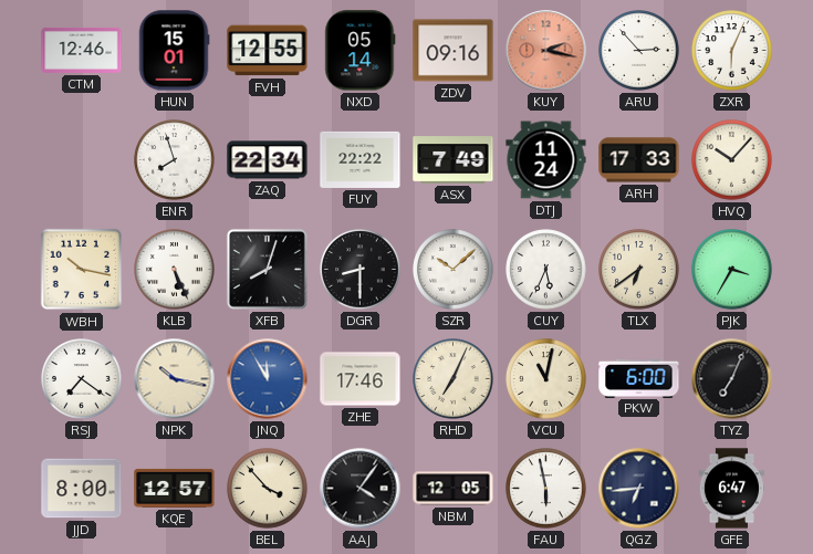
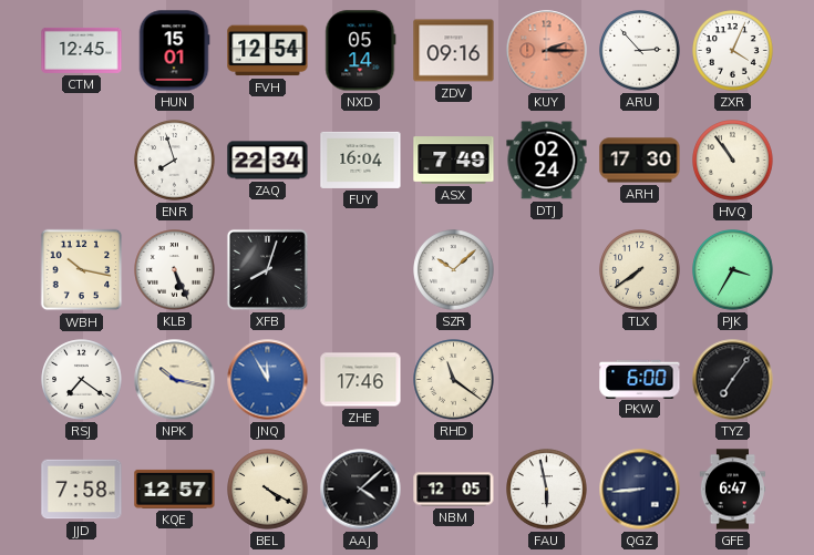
CTM: 12:46 -> 12:45 (82, 50)
FVH: 12:55 -> 12:54 (268, 51)
KUY: 2:17 -> 2:15 (547, 51)
ZXR: 6:04 -> 4:04 (733, 51)
FUY: 22:22 -> 16:04 (361, 160)
DTJ: 11:24 -> 02:24 (547, 161)
ARH: 17:33 -> 17:30 (640, 161)
HVQ: 10:07 -> 10:54 (733, 161)
DGR: 8:30 -> none (361, 270)
CUY: 5:34 -> none (546, 270)
TLX: 6:39 -> 7:39 (640, 270)
RHD: 7:04 -> 11:21 (454, 380)
VCU: 11:02 -> none (546, 379)
TYZ: 7:04 -> 7:06 (733, 380)
JJD: 8:00 -> 7:58 (82, 490)
BEL: 3:53 -> 4:20 (268, 490)
AAJ: 4:06 -> 4:08 (361, 490)
QGZ: 6:44 -> 8:44 (640, 490)
